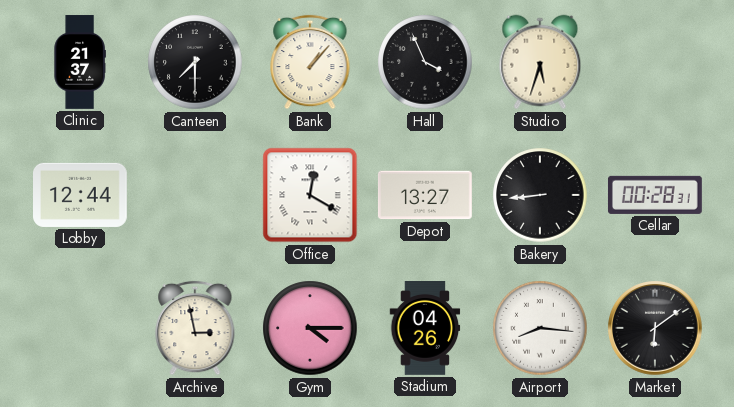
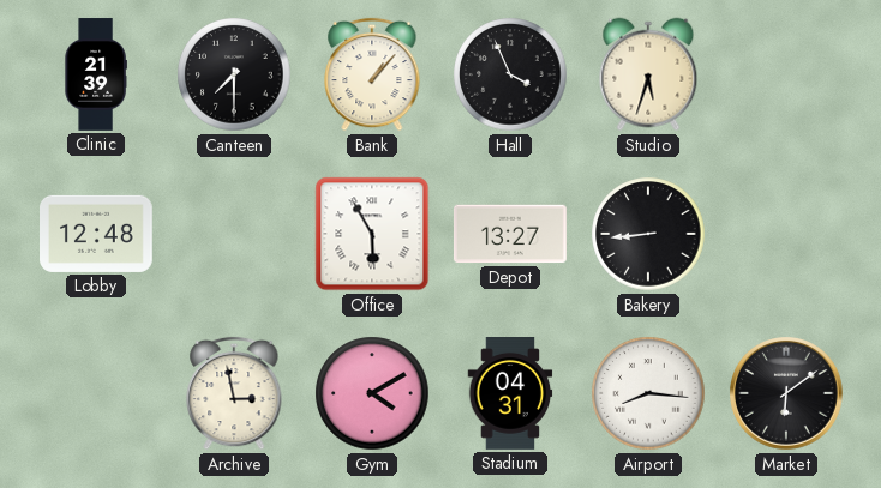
Clinic: 21:37 -> 21:39 (96, 74)
Lobby: 12:44 -> 12:48 (97, 234)
Office: 12:20 -> 5:55 (372, 234)
Cellar: 00:28 -> none (655, 195)
Gym: 4:15 -> 4:10 (372, 393)
Stadium: 04:26 -> 04:31 (510, 394)
